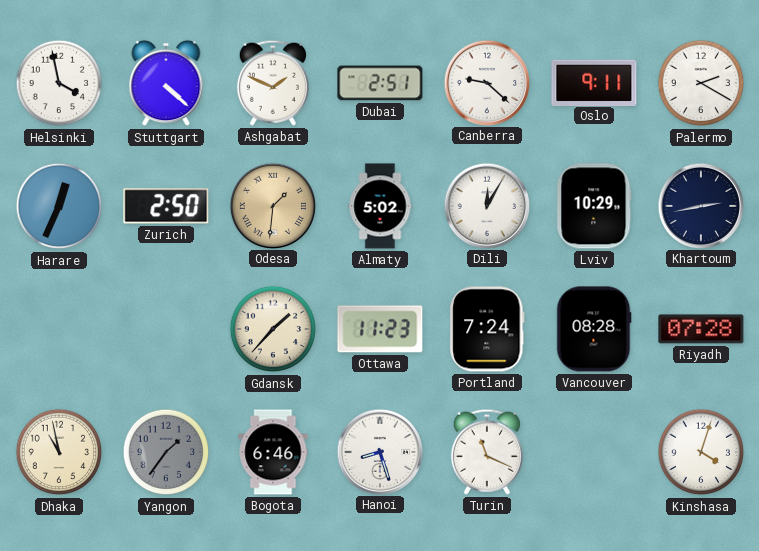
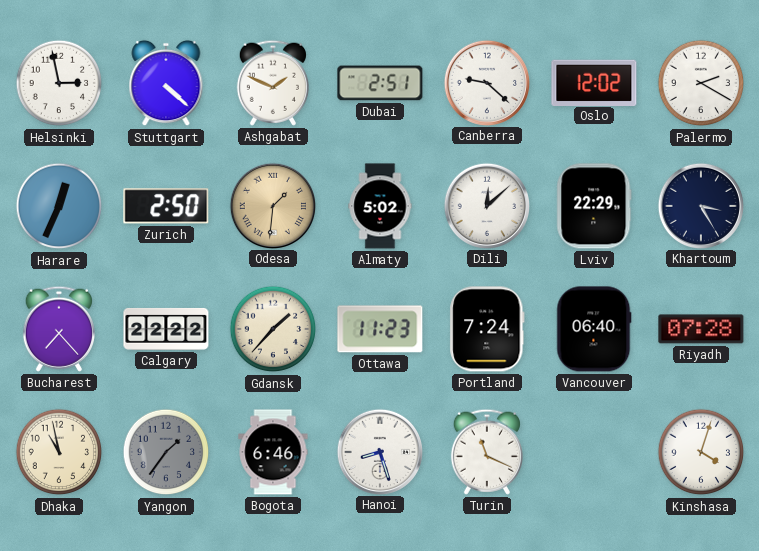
Helsinki: 3:58 -> 2:58 (59, 83)
Oslo: 9:11 -> 12:02 (594, 82)
Dili: 12:05 -> 12:08 (486, 205)
Lviv: 10:29 -> 22:29 (594, 206)
Khartoum: 2:43 -> 3:25 (700, 205)
Bucharest: none -> 7:23 (59, 329)
Calgary: none -> 22:22 (166, 329)
Vancouver: 08:28 -> 06:40 (594, 329)
